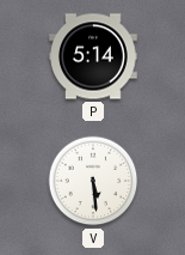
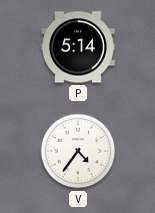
V: 5:29 -> 4:36 (78, 151)
